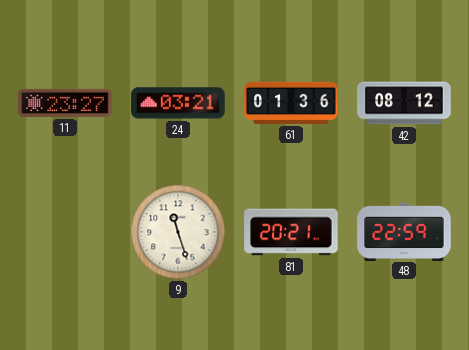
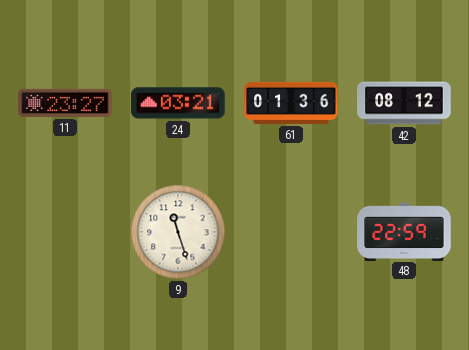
81: 20:21 -> none (291, 232)
